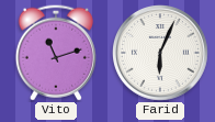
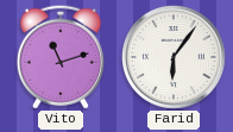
Farid: 6:04 -> 6:06 (175, 58)
